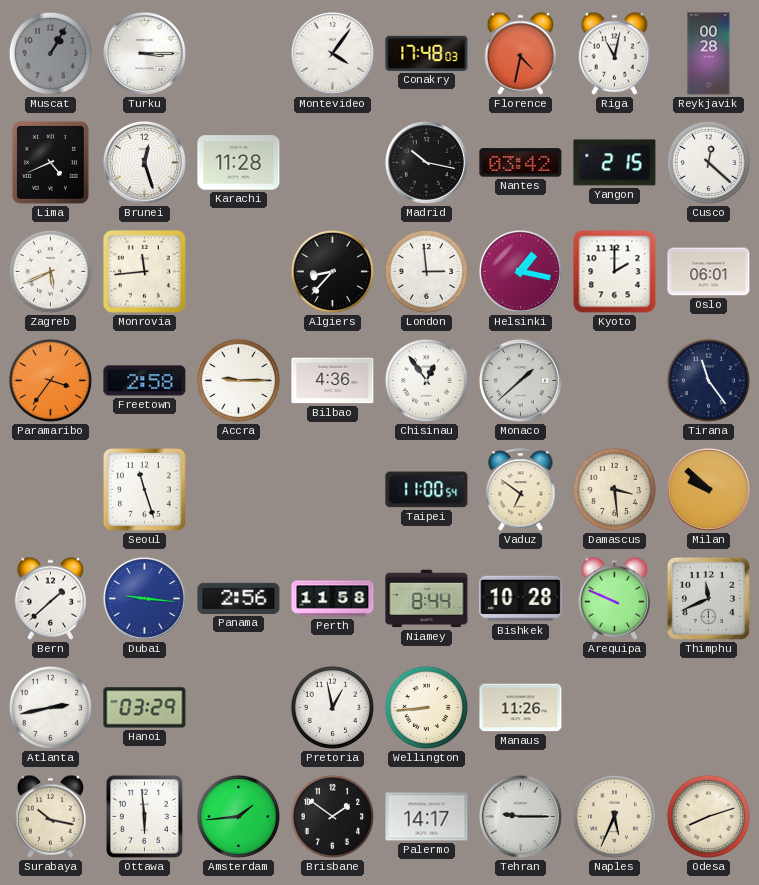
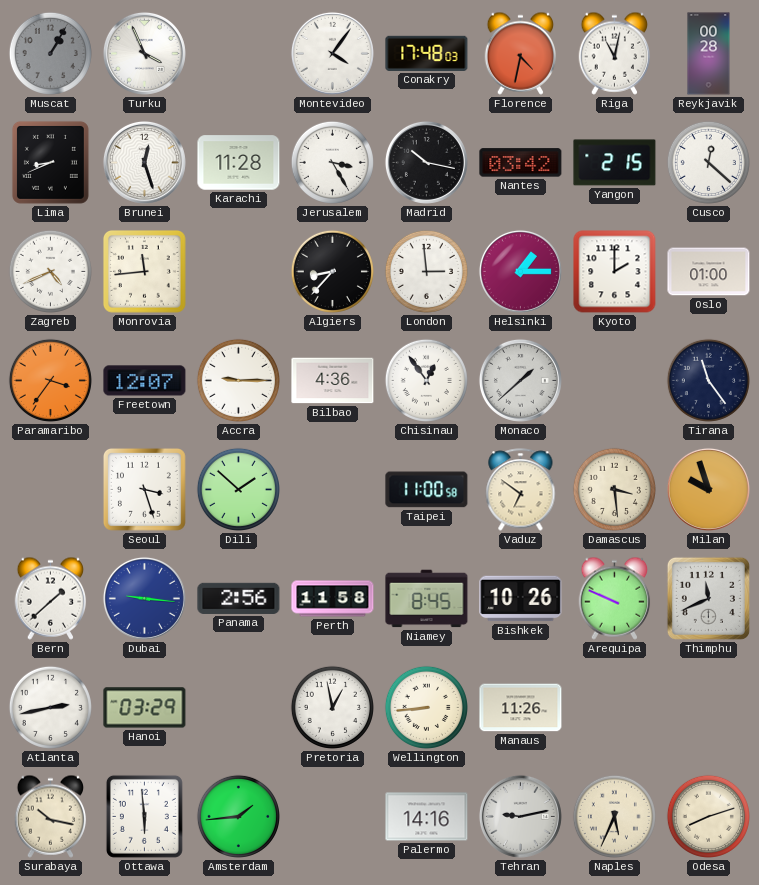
Turku: 3:15 -> 3:56 (144, 53)
Lima: 4:41 -> 8:41 (50, 162)
Jerusalem: none -> 3:25 (332, 162)
Zagreb: 5:41 -> 4:41 (50, 271)
Helsinki: 1:17 -> 1:15 (520, 271)
Oslo: 06:01 -> 01:00 (709, 272)
Freetown: 2:58 -> 12:07 (145, 381)
Seoul: 11:27 -> 3:27 (144, 489)
Dili: none -> 1:52 (238, 489)
Taipei: 11:00:54 -> 11:00:58 (427, 490)
Milan: 9:52 -> 9:57 (708, 489)
Niamey: 8:44 -> 8:45 (427, 599)
Bishkek: 10:28 -> 10:26 (521, 599)
Brisbane: 1:51 -> none (332, 816)
Palermo: 14:17 -> 14:16 (427, 817)
Tehran: 9:15 -> 9:13 (520, 816)
